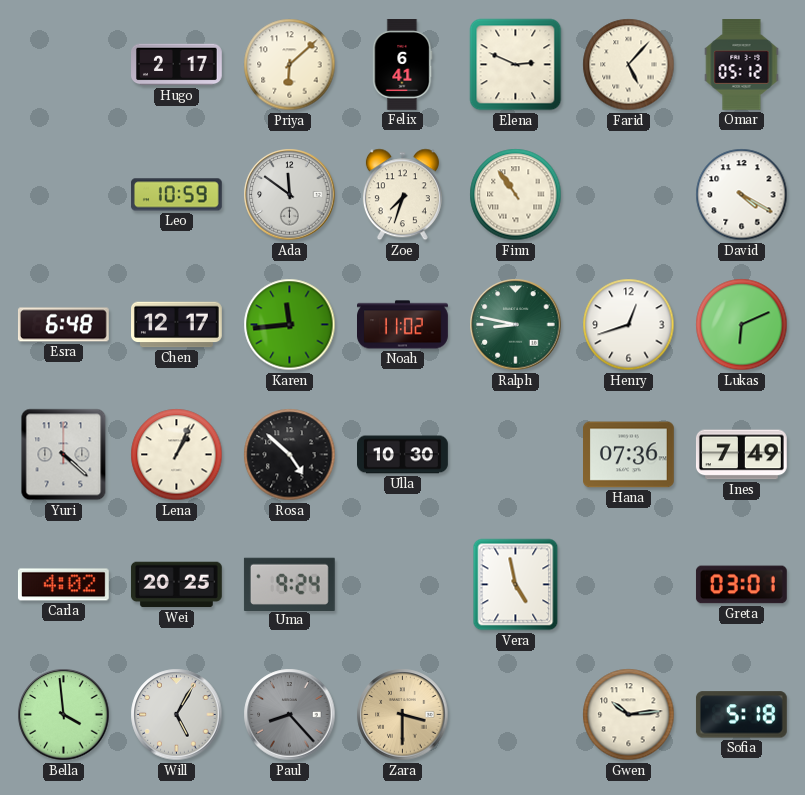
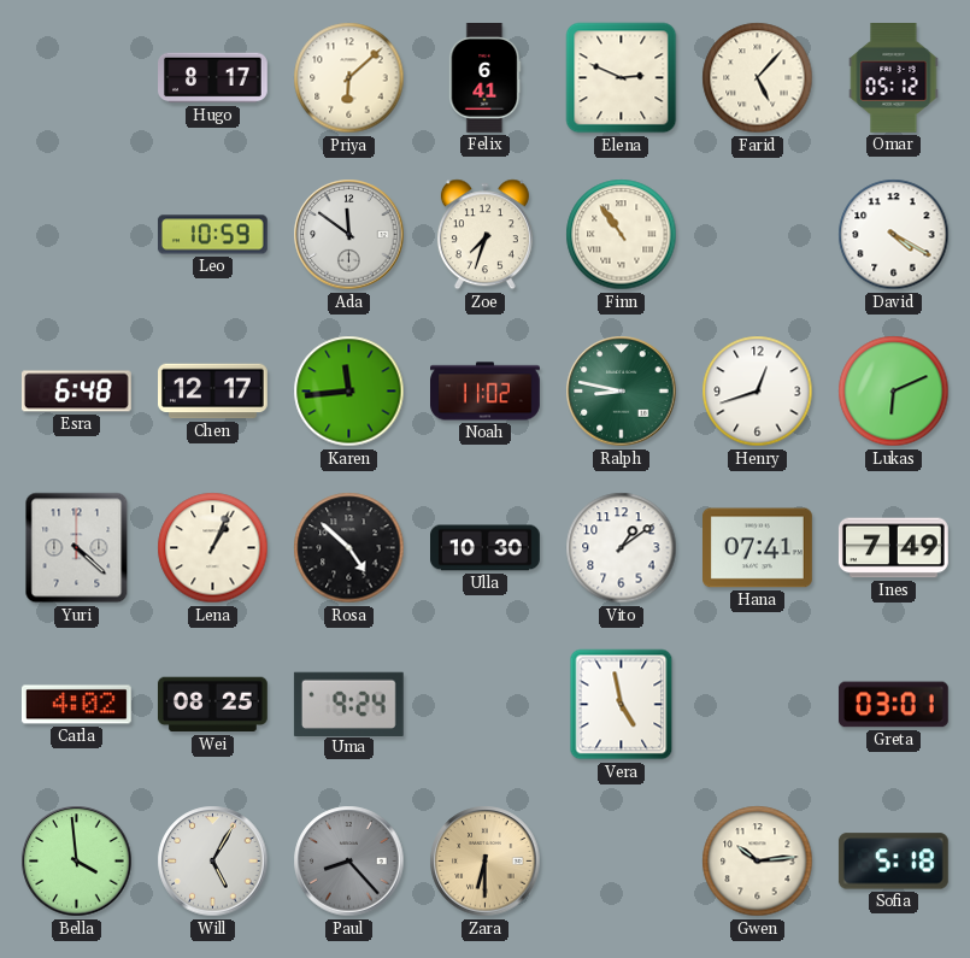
Hugo: 2:17 -> 8:17 (213, 78)
Vito: none -> 1:09 (622, 548)
Hana: 07:36 -> 07:41 (758, 548)
Wei: 20:25 -> 08:25 (212, 705)
Zara: 3:30 -> 6:30 (486, 862)
